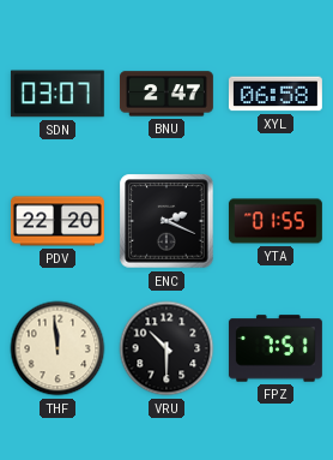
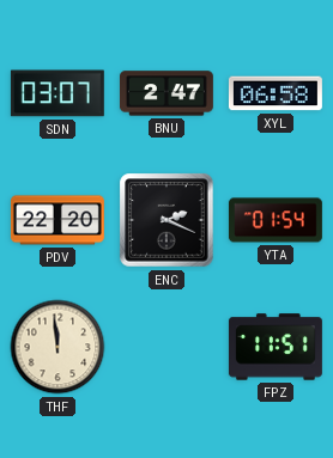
YTA: 01:55 -> 01:54 (276, 220)
VRU: 10:30 -> none (166, 348)
FPZ: 7:51 -> 11:51 (276, 347)
